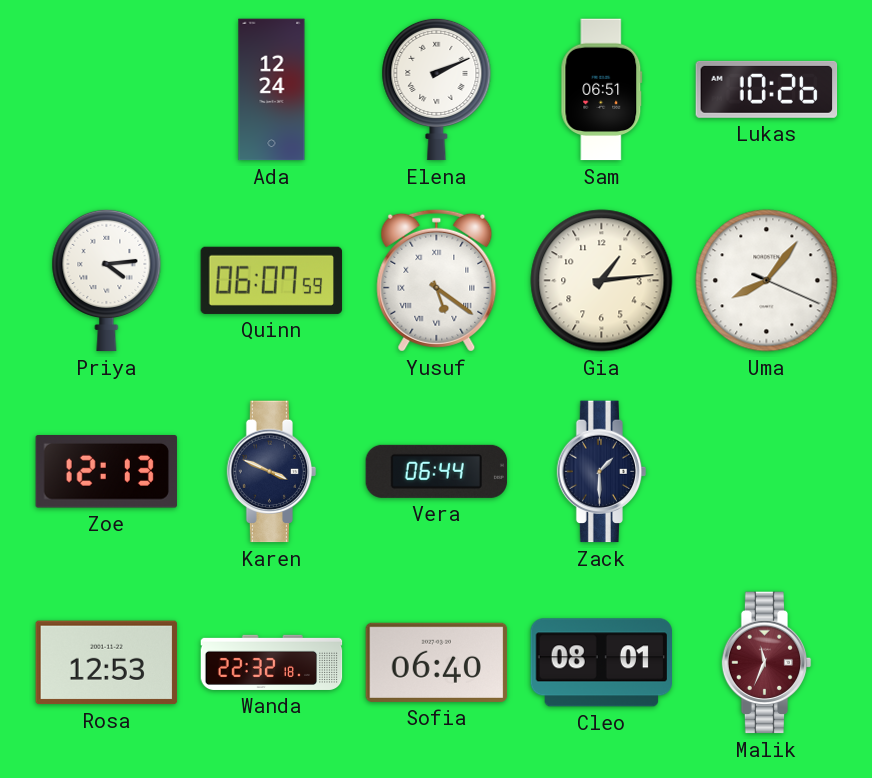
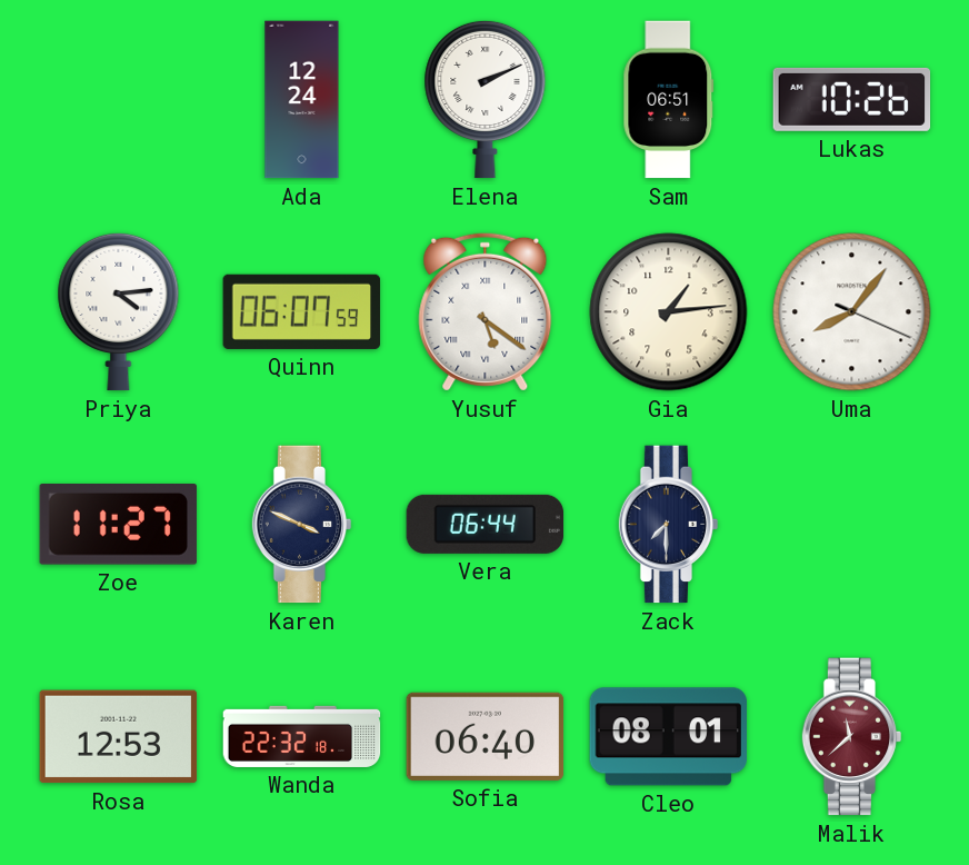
Zoe: 12:13 -> 11:27 (118, 525)
Zack: 1:30 -> 7:30 (669, 525)
Malik: 11:34 -> 11:38 (852, 737)
